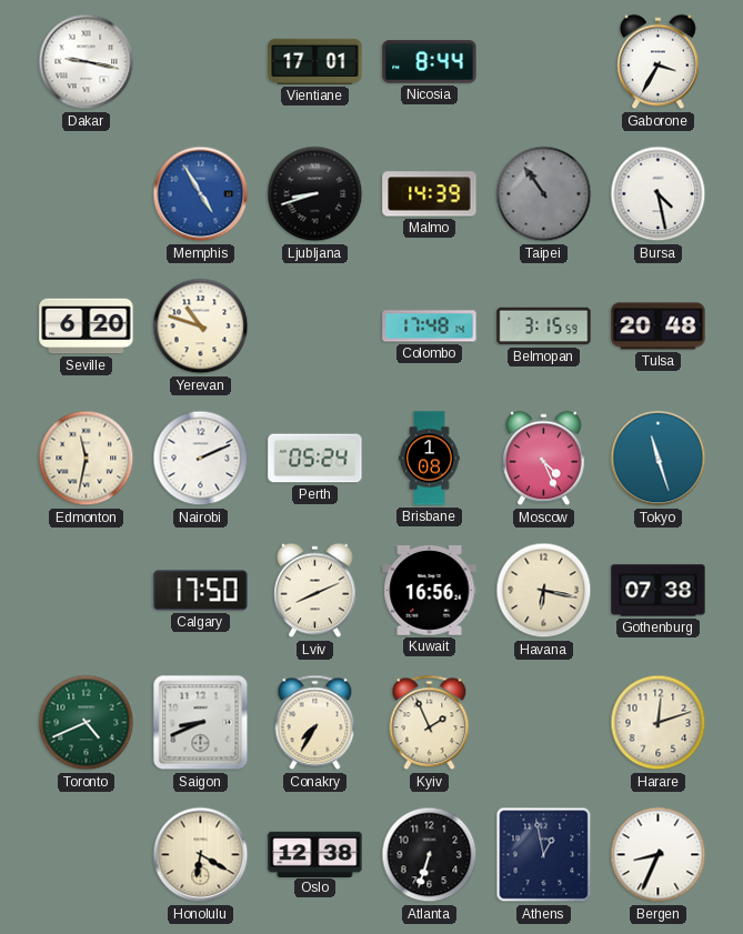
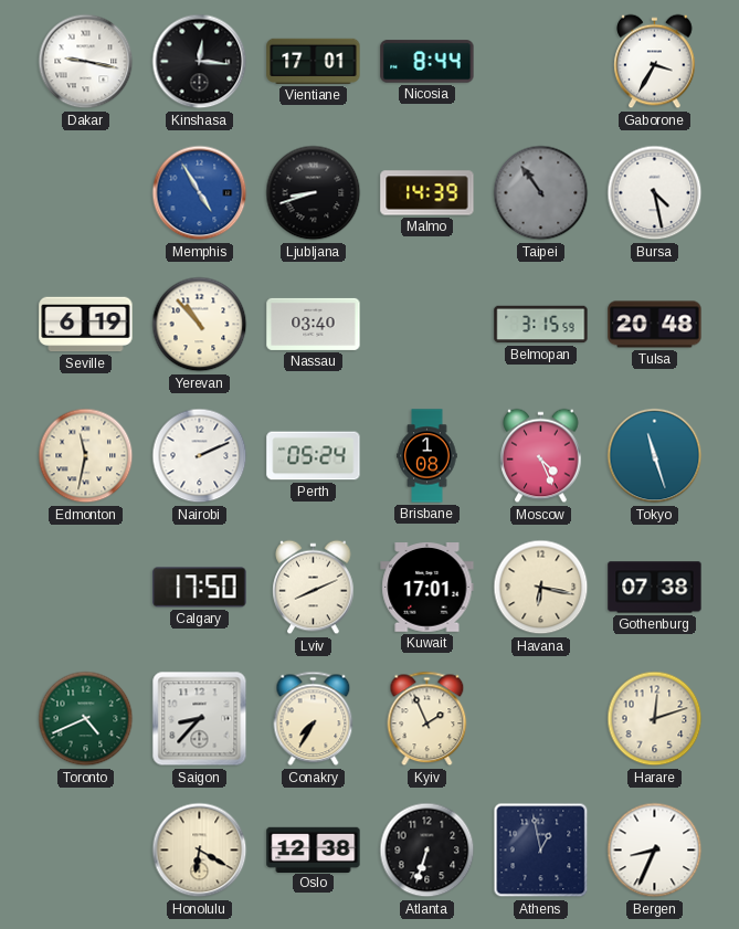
Kinshasa: none -> 12:16 (200, 62)
Seville: 6:20 -> 6:19 (86, 325)
Yerevan: 10:48 -> 10:53 (200, 325)
Nassau: none -> 03:40 (314, 324)
Colombo: 17:48 -> none (430, 327)
Kuwait: 16:56 -> 17:01 (427, 588)
Saigon: 8:41 -> 8:37 (200, 719)
